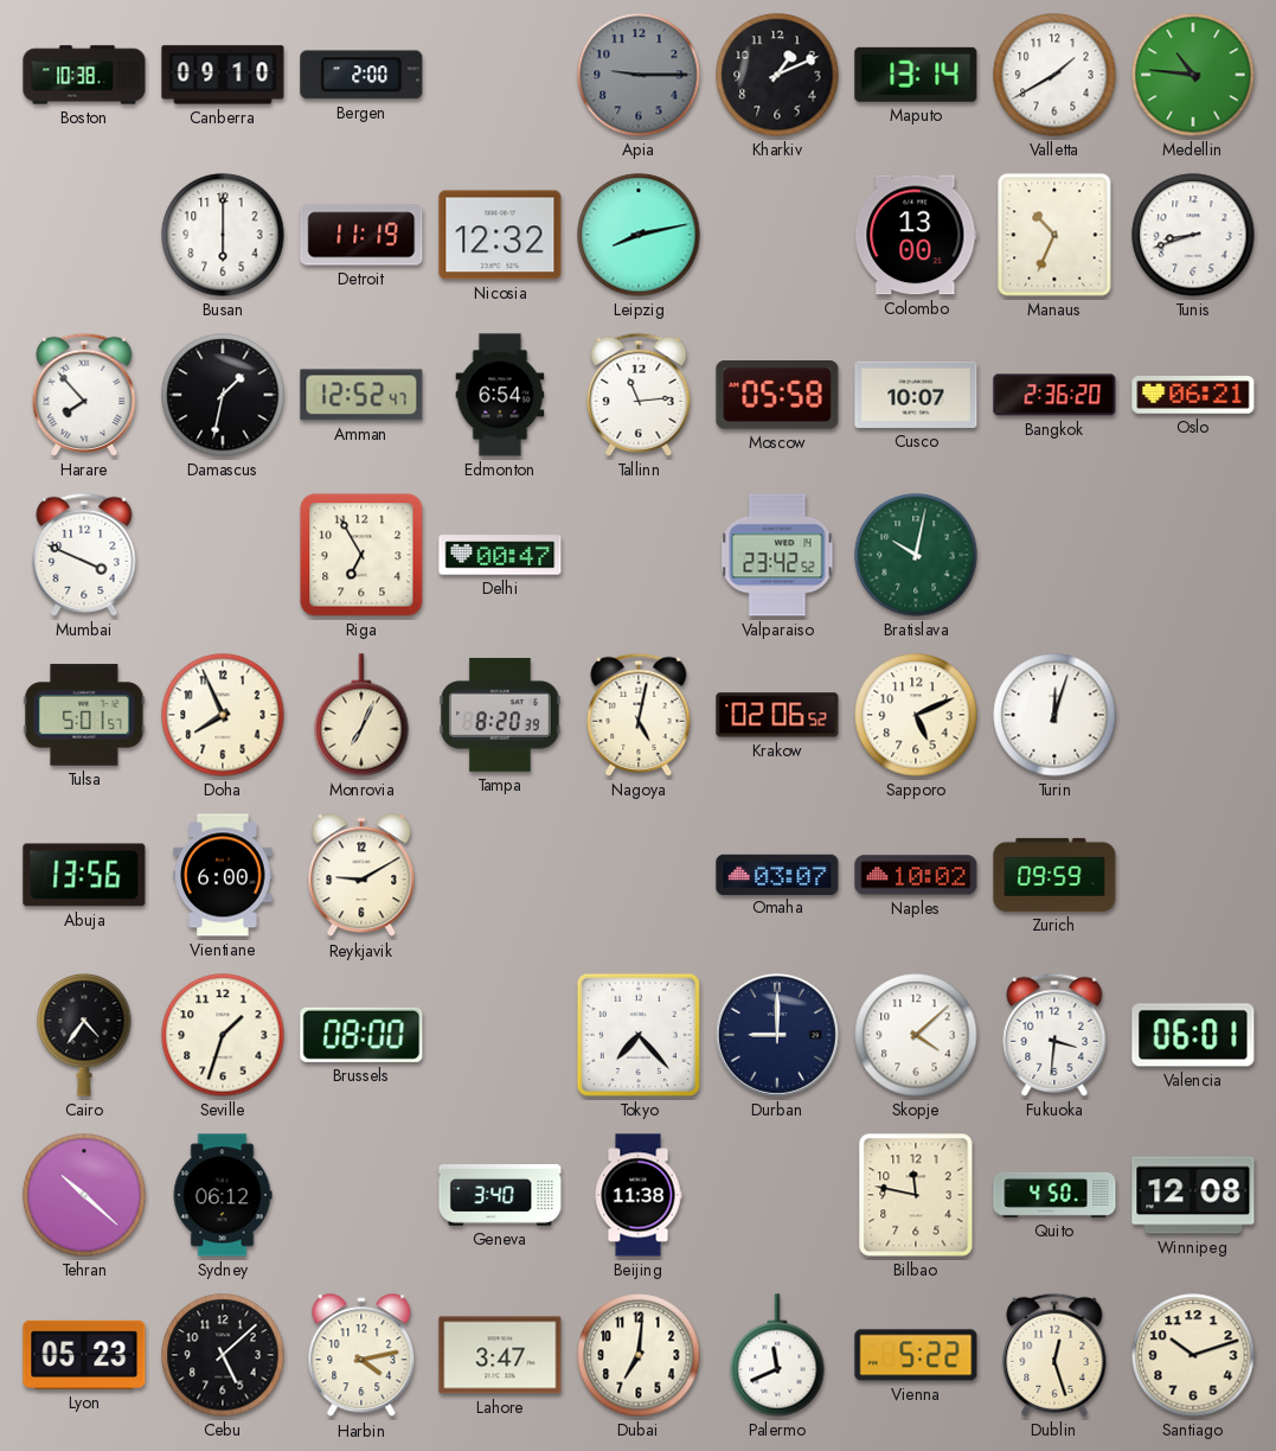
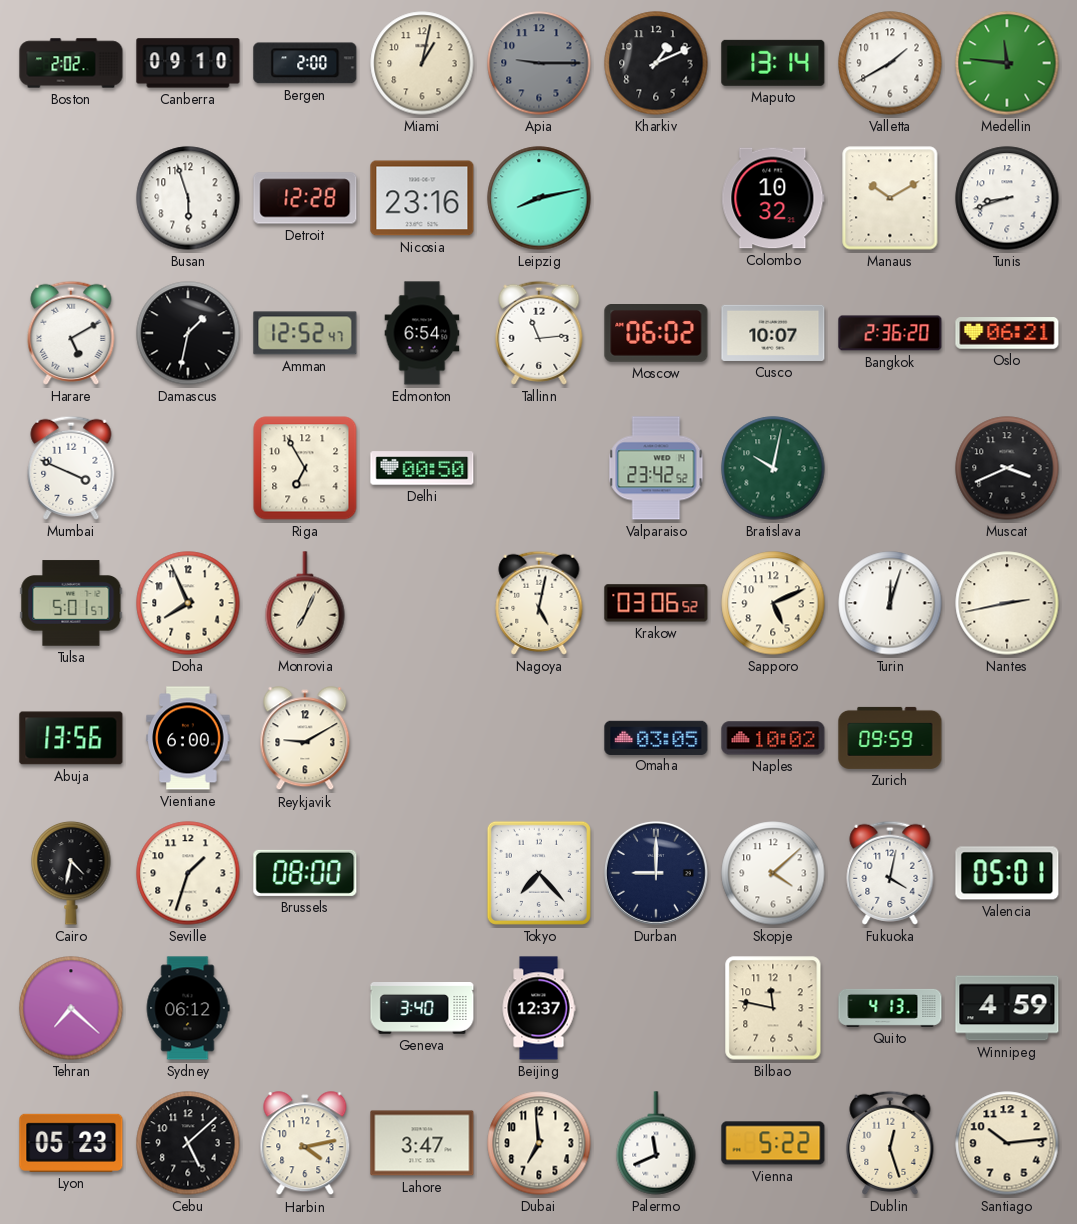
Boston: 10:38 -> 2:02 (71, 63)
Miami: none -> 1:02 (422, 63)
Medellin: 10:46 -> 11:46 (1007, 63)
Busan: 6:00 -> 5:57 (188, 198)
Detroit: 11:19 -> 12:28 (305, 198)
Nicosia: 12:32 -> 23:16 (422, 198)
Colombo: 13:00 -> 10:32 (773, 198)
Manaus: 10:34 -> 10:10 (890, 198)
Harare: 7:53 -> 5:10 (71, 333)
Moscow: 05:58 -> 06:02 (656, 334)
Delhi: 00:47 -> 00:50 (422, 468)
Muscat: none -> 3:41 (1007, 468)
Tampa: 8:20 -> none (500, 715)
Krakow: 02:06 -> 03:06 (656, 603)
Nantes: none -> 2:43 (1007, 603)
Omaha: 03:07 -> 03:05 (656, 737)
Cairo: 4:36 -> 4:32 (71, 873)
Fukuoka: 3:31 -> 4:02 (890, 873)
Valencia: 06:01 -> 05:01 (1007, 873)
Tehran: 10:22 -> 7:22 (71, 1008)
Beijing: 11:38 -> 12:37 (539, 1008)
Quito: 4:50 -> 4:13 (890, 1008)
Winnipeg: 12:08 -> 4:59 (1007, 1008)
Dubai: 7:01 -> 6:59 (539, 1143)
Santiago: 10:12 -> 10:14 (1007, 1143)
